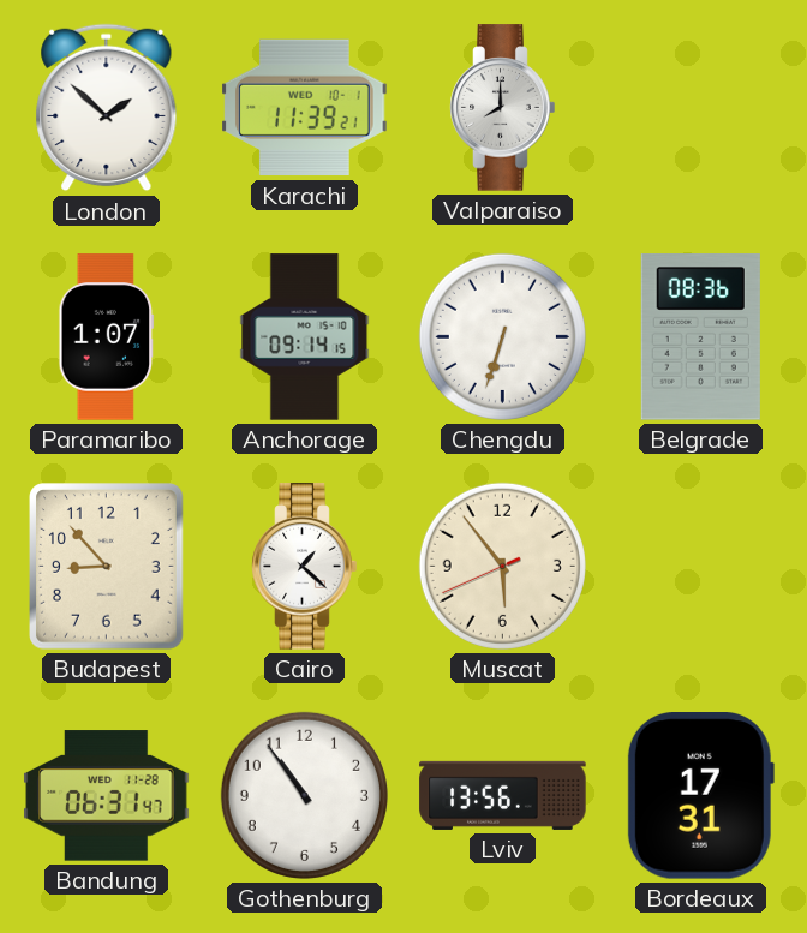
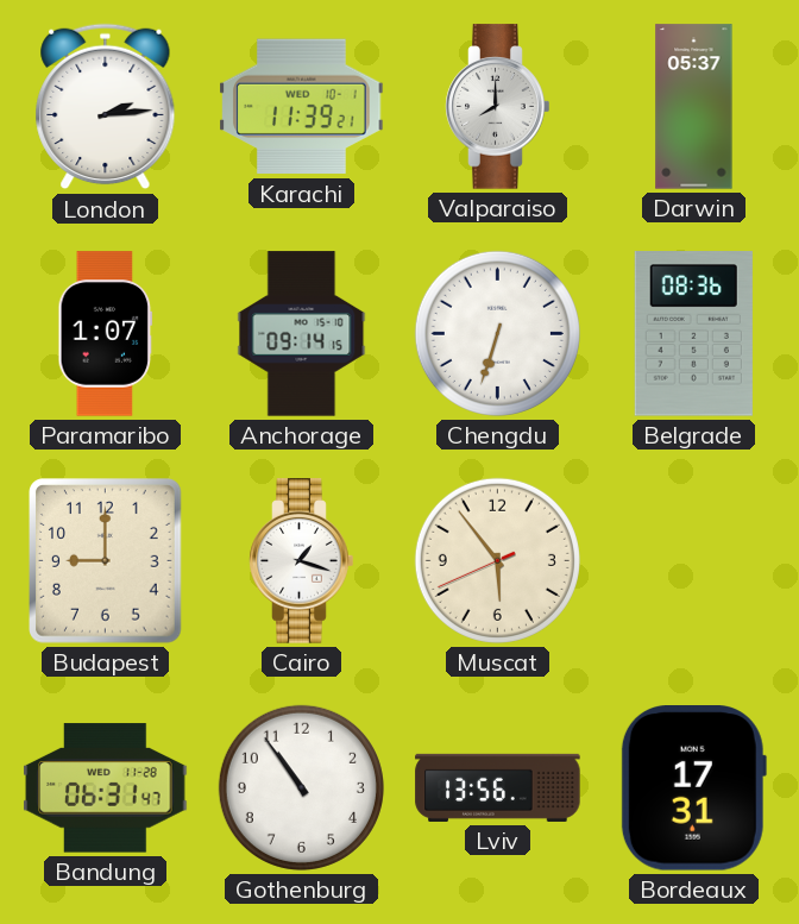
London: 1:52 -> 2:14 (106, 107)
Darwin: none -> 05:37 (694, 107)
Budapest: 8:53 -> 9:00 (106, 561)
Cairo: 1:22 -> 1:18 (302, 561)
